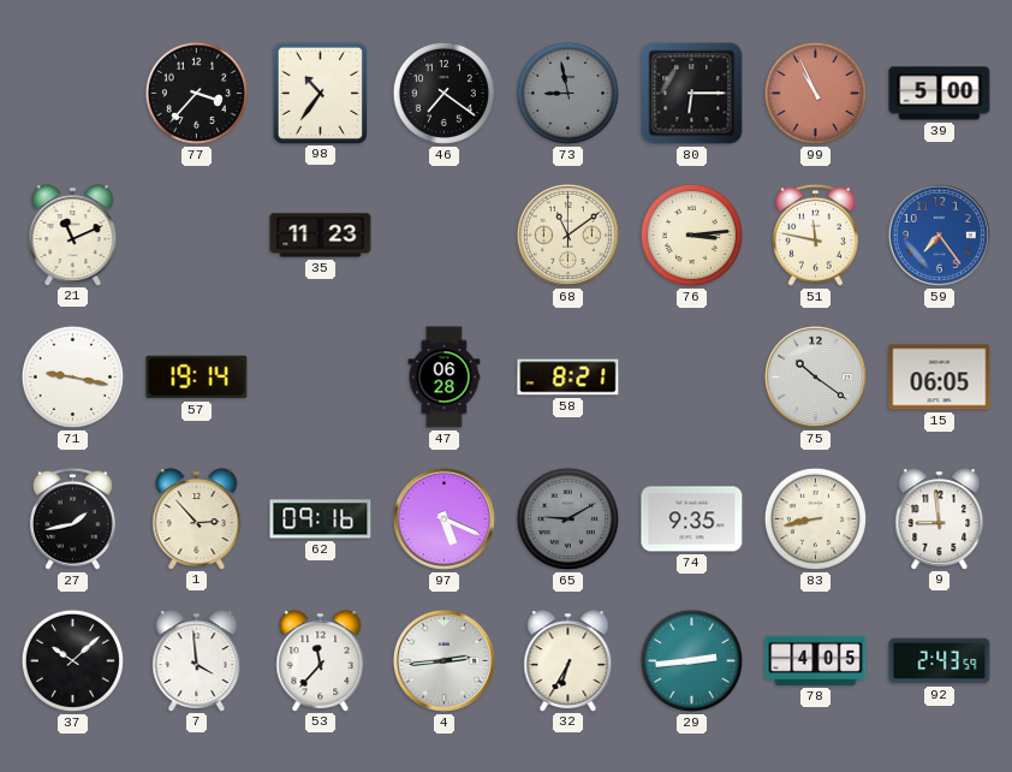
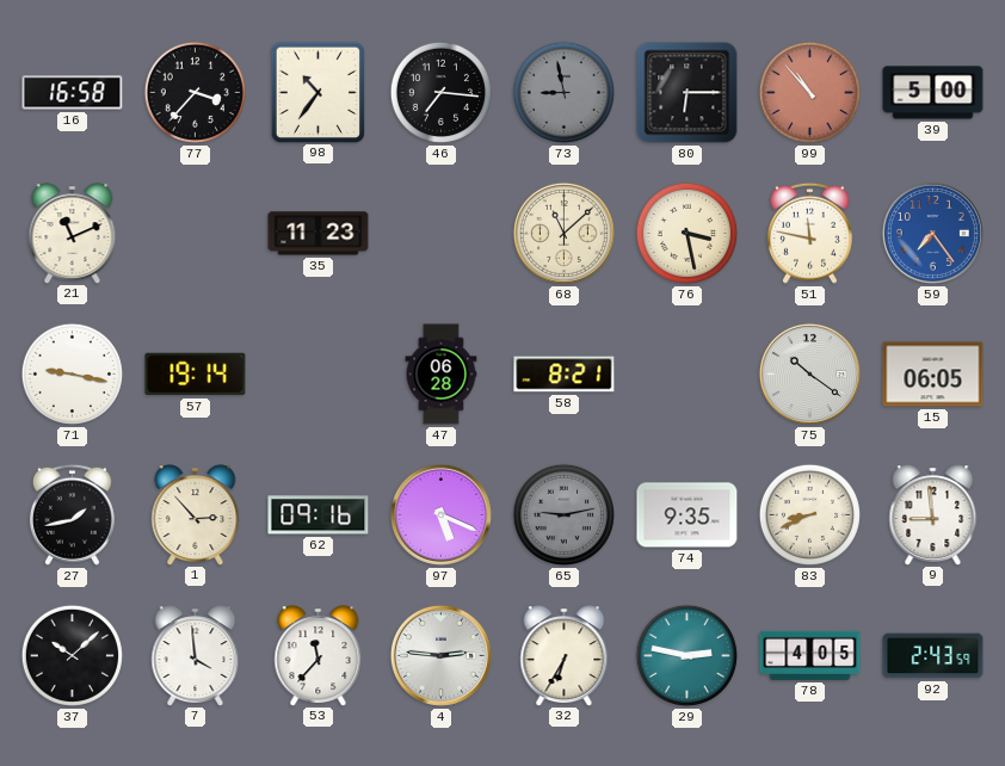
16: none -> 16:58 (73, 93)
46: 7:21 -> 7:16 (440, 92)
99: 10:56 -> 10:53 (809, 92)
68: 11:09 -> 11:08 (563, 233)
76: 3:14 -> 3:28 (686, 233)
65: 9:10 -> 9:13 (563, 514)
83: 8:43 -> 8:41 (809, 514)
4: 2:44 -> 2:46 (440, 655)
29: 2:44 -> 2:47 (686, 655)
